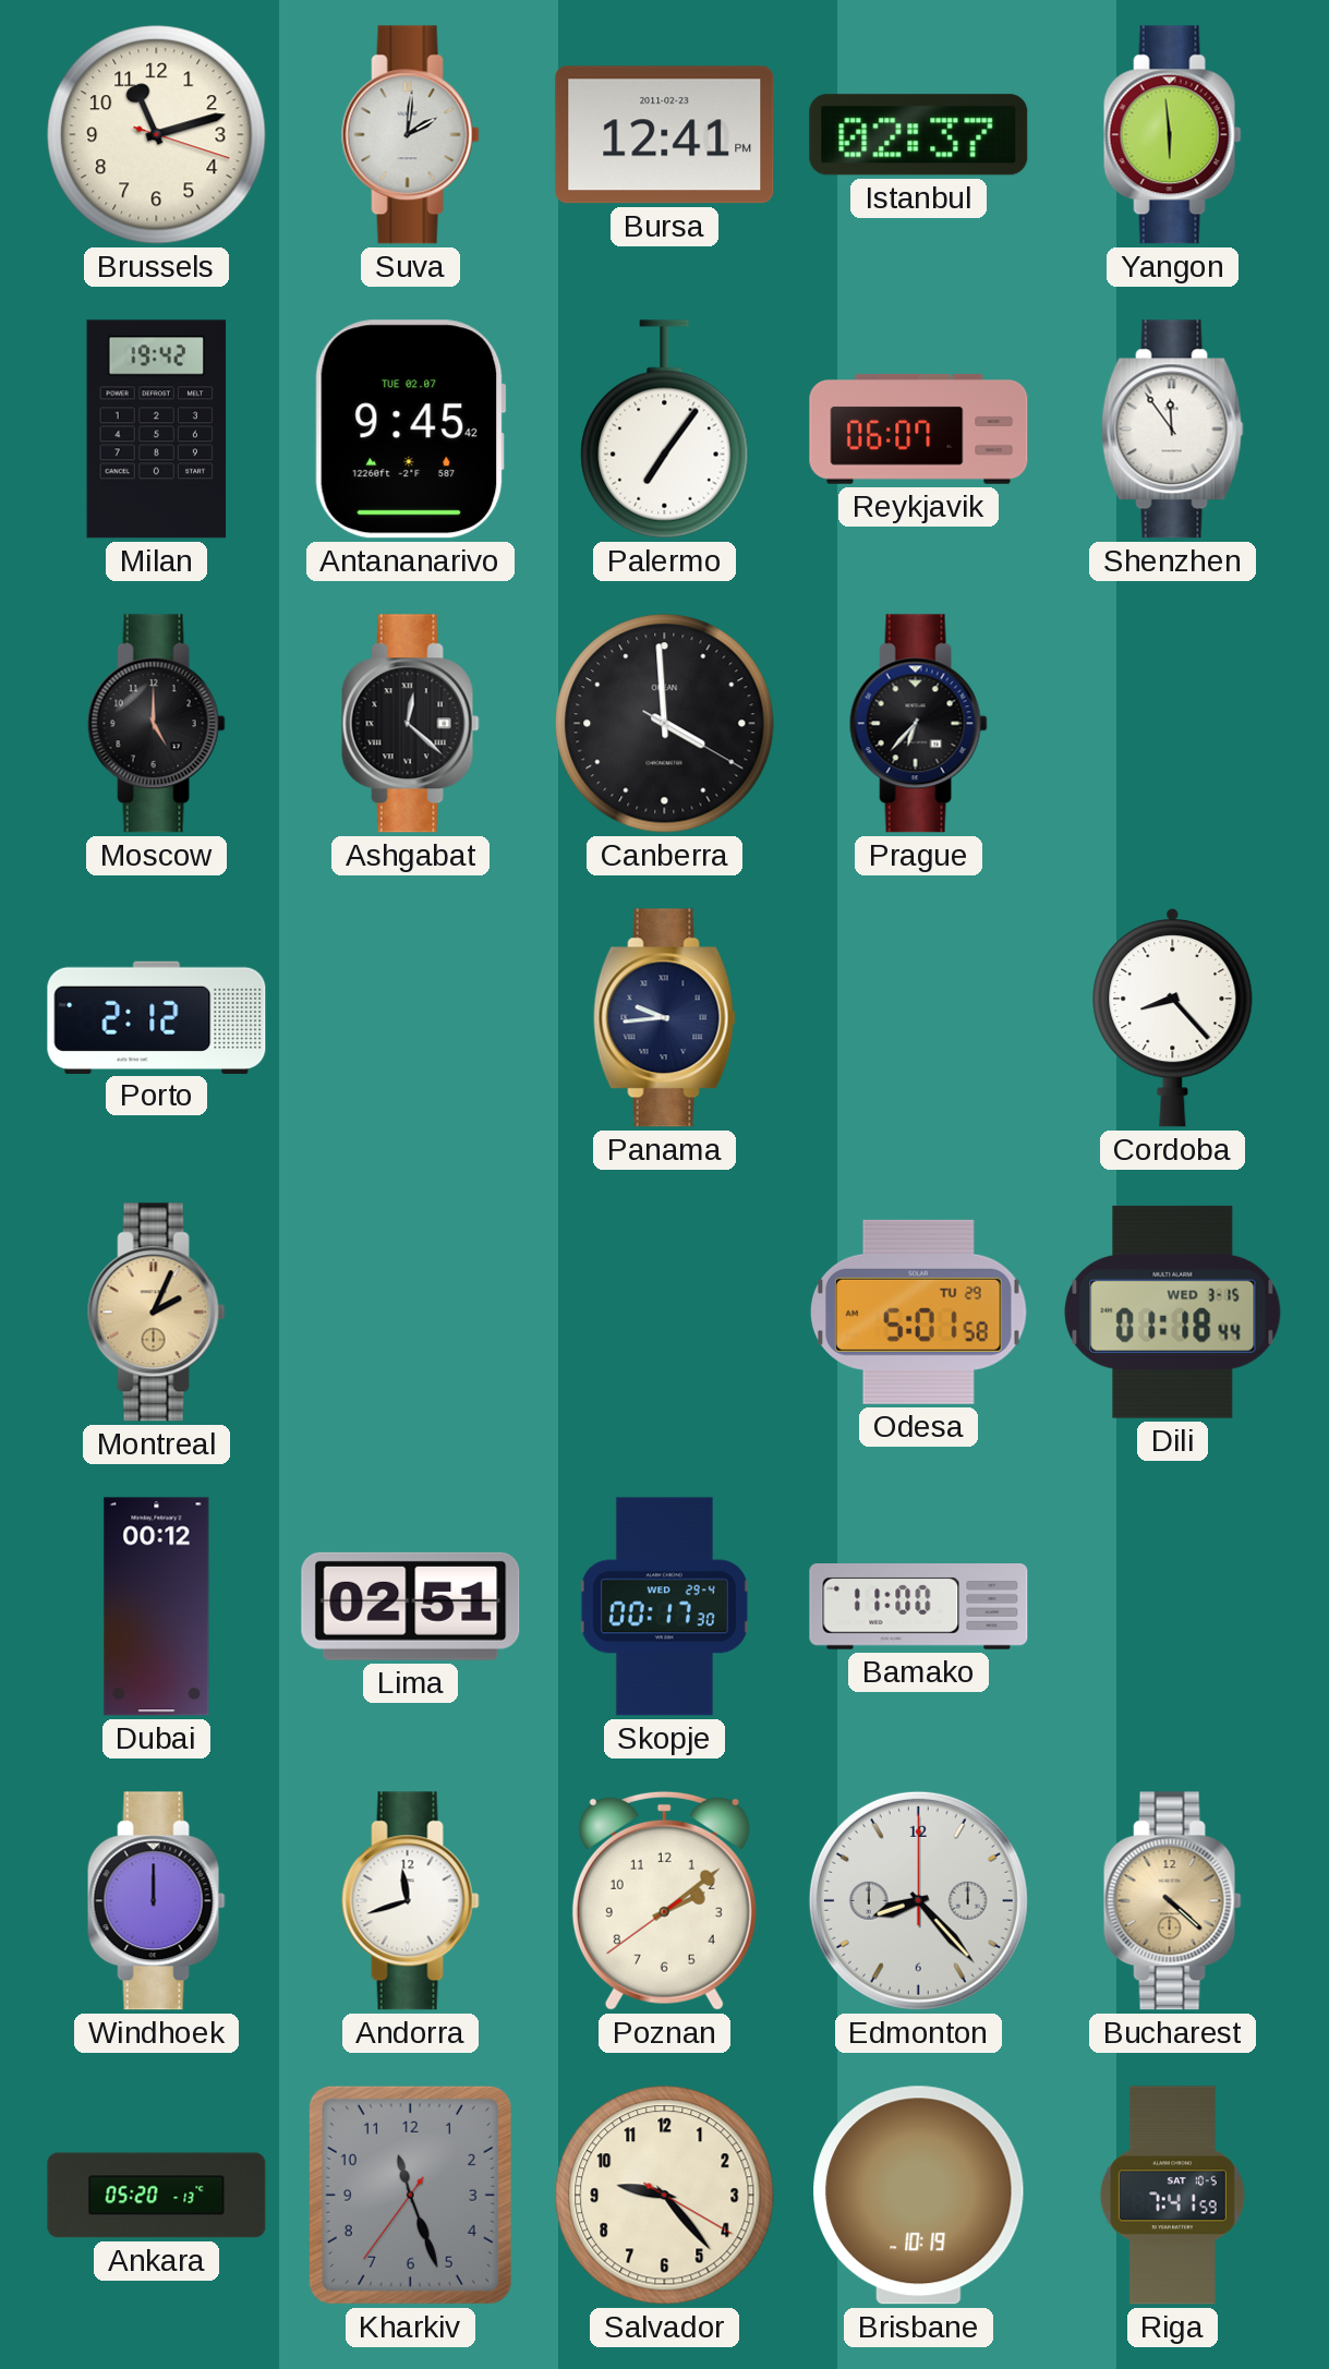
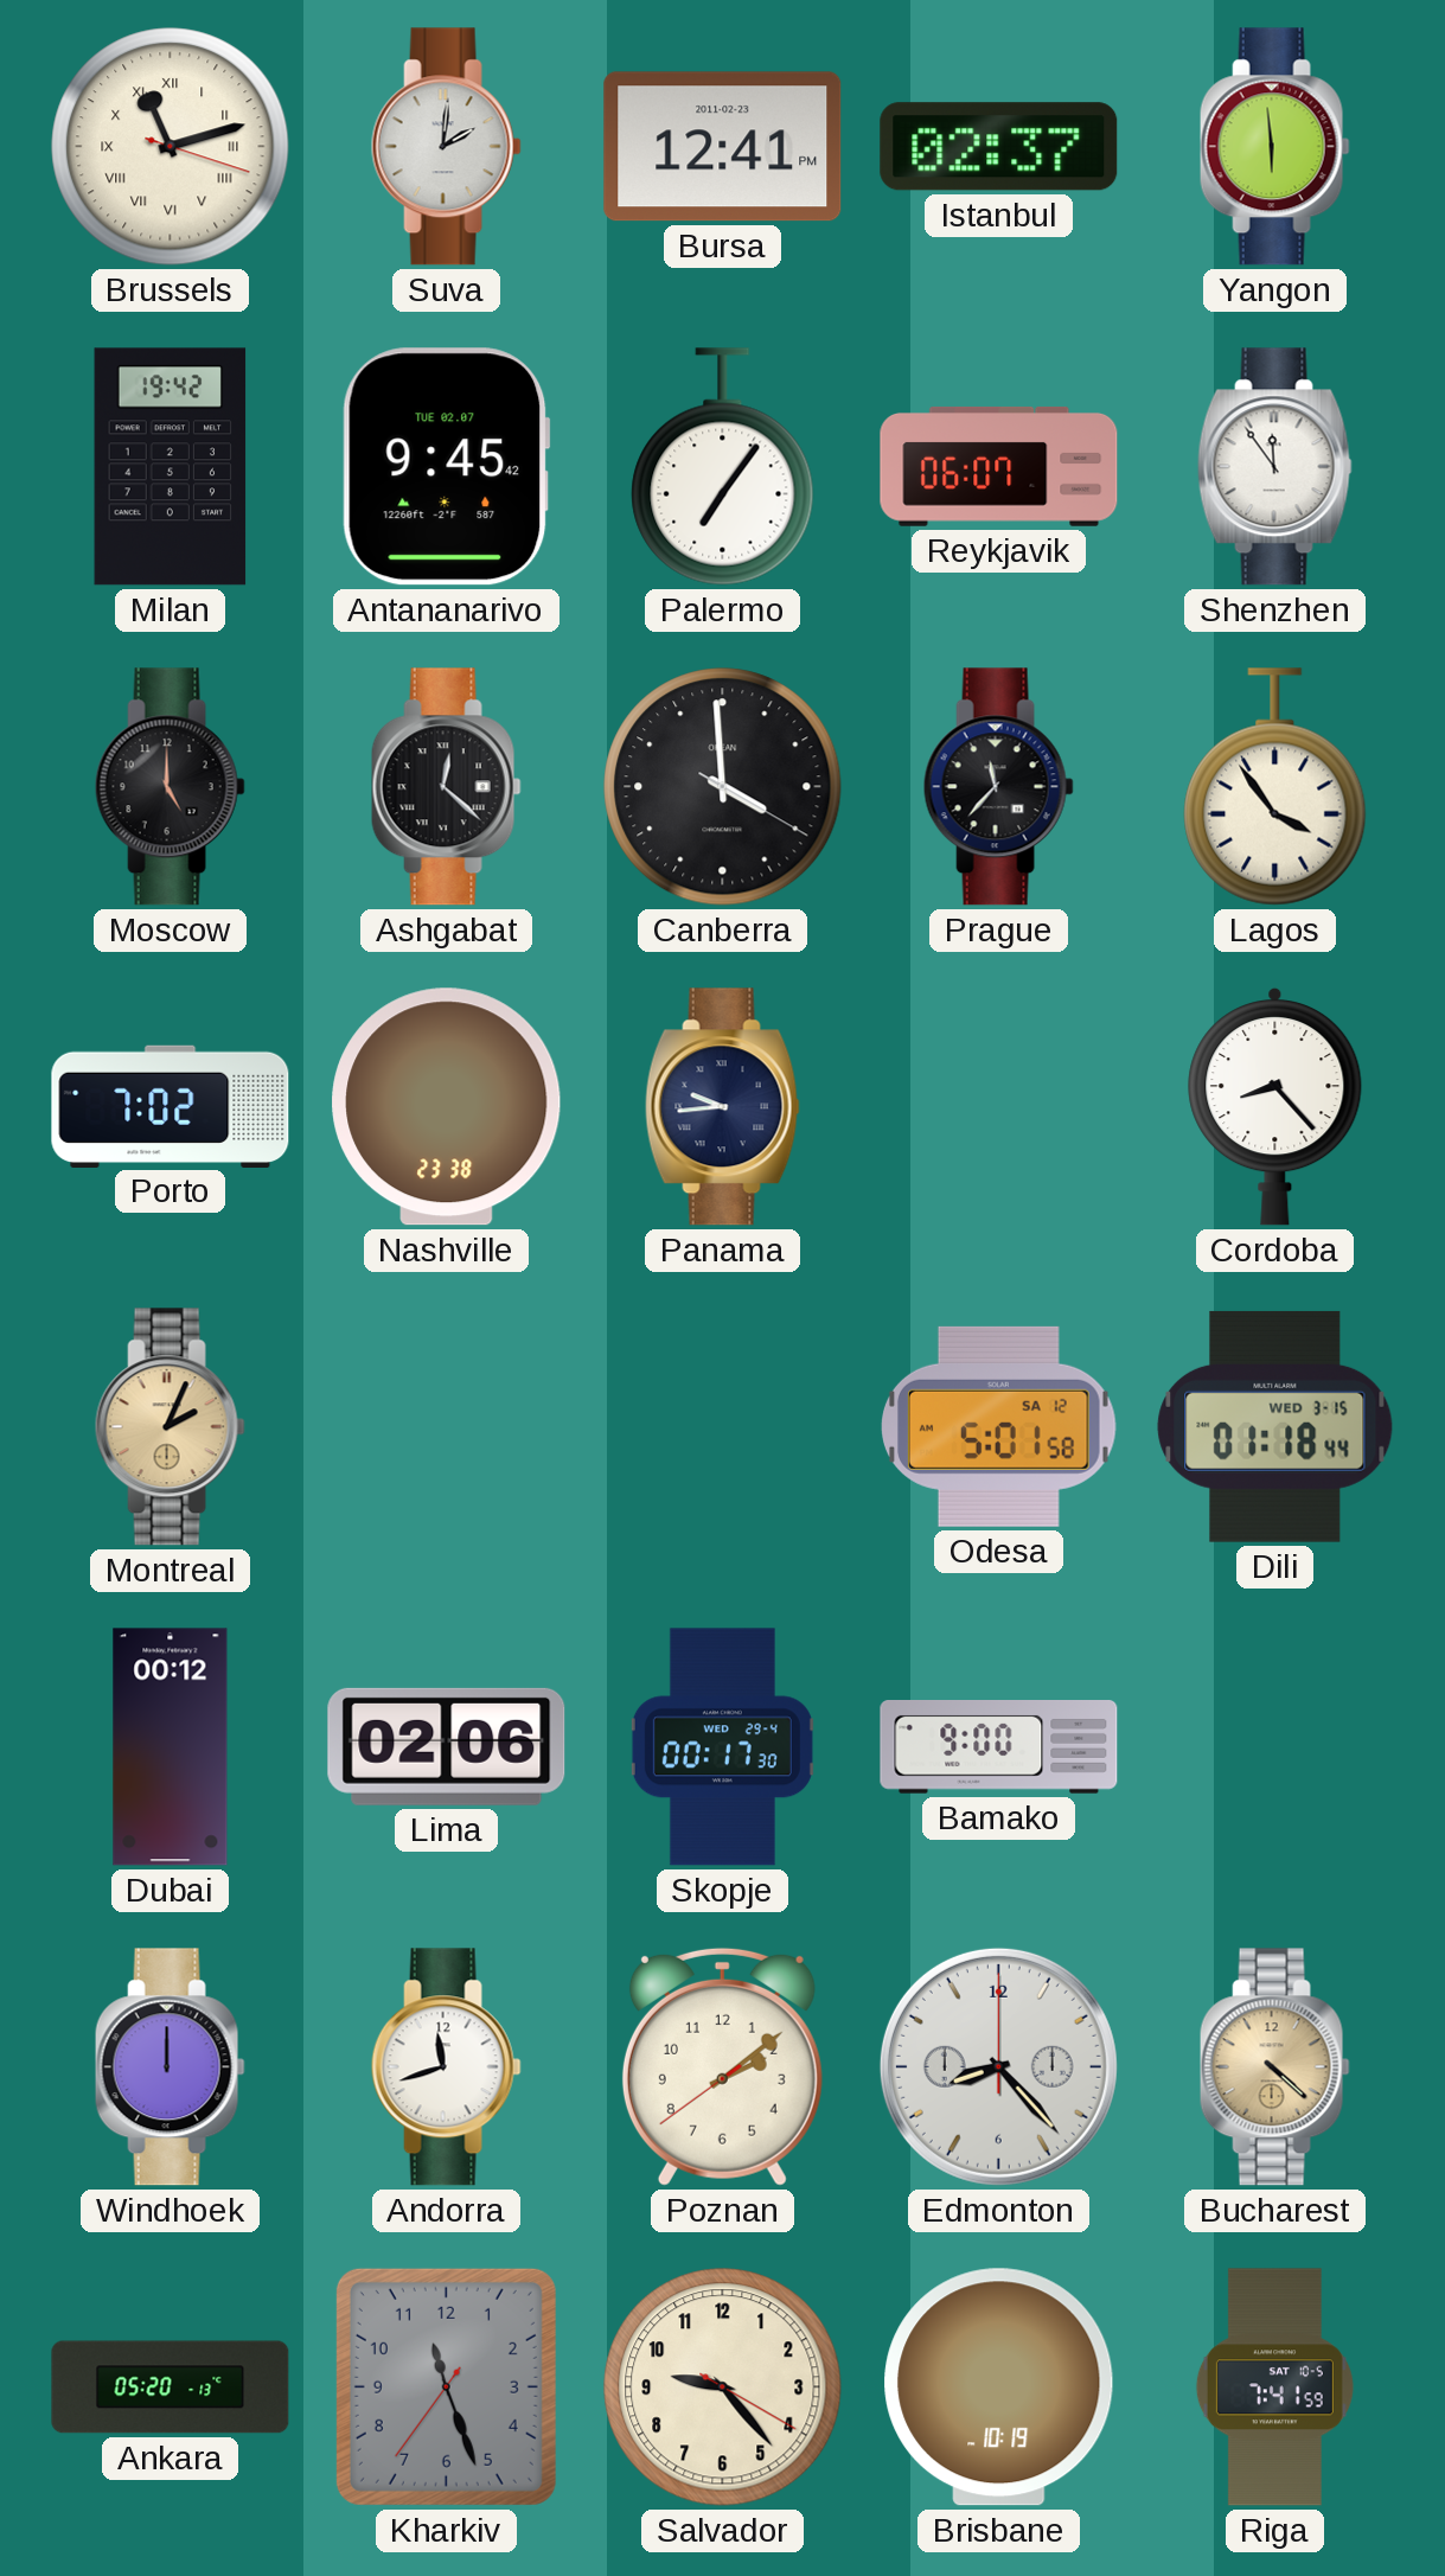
Brussels numerals: Arabic -> Roman (171, 147)
Prague: 6:37 -> 11:37 (998, 787)
Lagos: none -> 3:54 (1275, 787)
Porto: 2:12 -> 7:02 (171, 1106)
Nashville: none -> 23:38 (447, 1107)
Odesa date: TU 29 -> SA 12 (999, 1426)
Lima: 02:51 -> 02:06 (447, 1746)
Bamako: 11:00 -> 9:00 (999, 1747)
